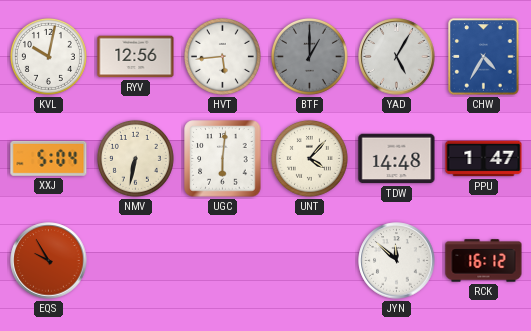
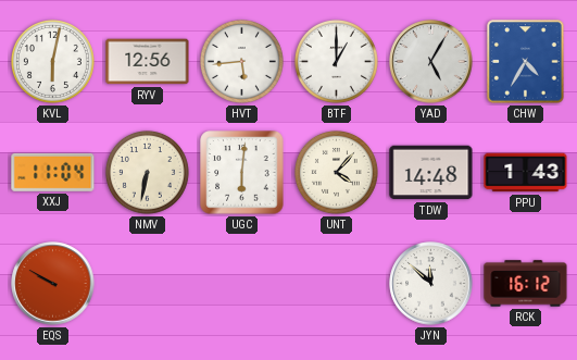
KVL: 10:02 -> 6:02 (52, 61)
BTF dial: grey -> white (336, 61)
XXJ: 5:04 -> 11:04 (53, 172)
PPU: 1:47 -> 1:43 (526, 173)
EQS: 9:55 -> 9:50 (53, 284)
